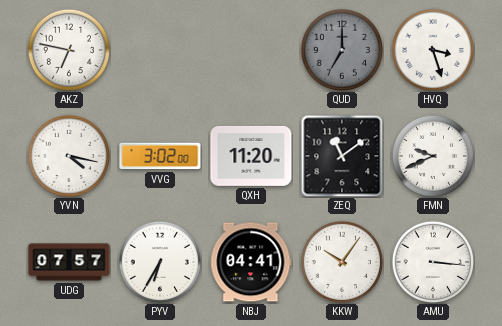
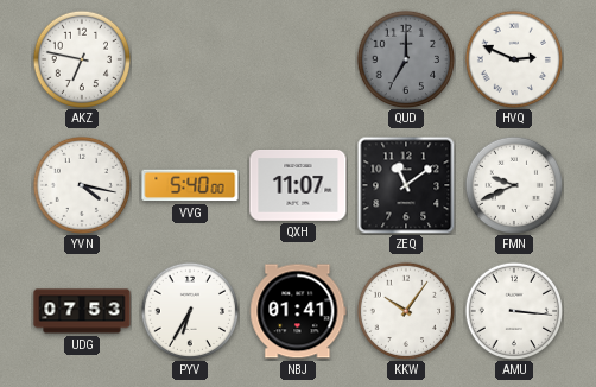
HVQ: 3:27 -> 2:49 (513, 58)
VVG: 3:02 -> 5:40 (190, 185)
QXH: 11:20 -> 11:07 (298, 185)
UDG: 07:57 -> 07:53 (82, 311)
NBJ: 04:41 -> 01:41 (298, 311)
